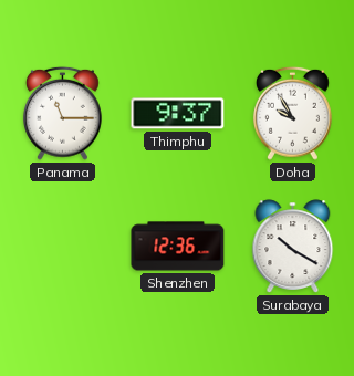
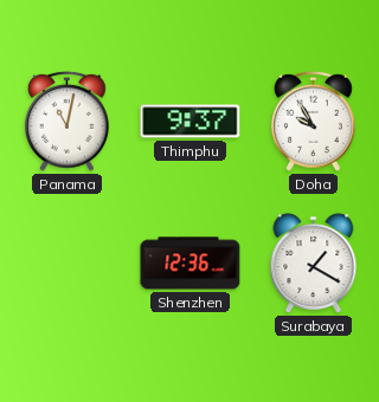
Panama: 11:15 -> 11:02 (66, 121)
Surabaya: 10:20 -> 1:20 (314, 264)
